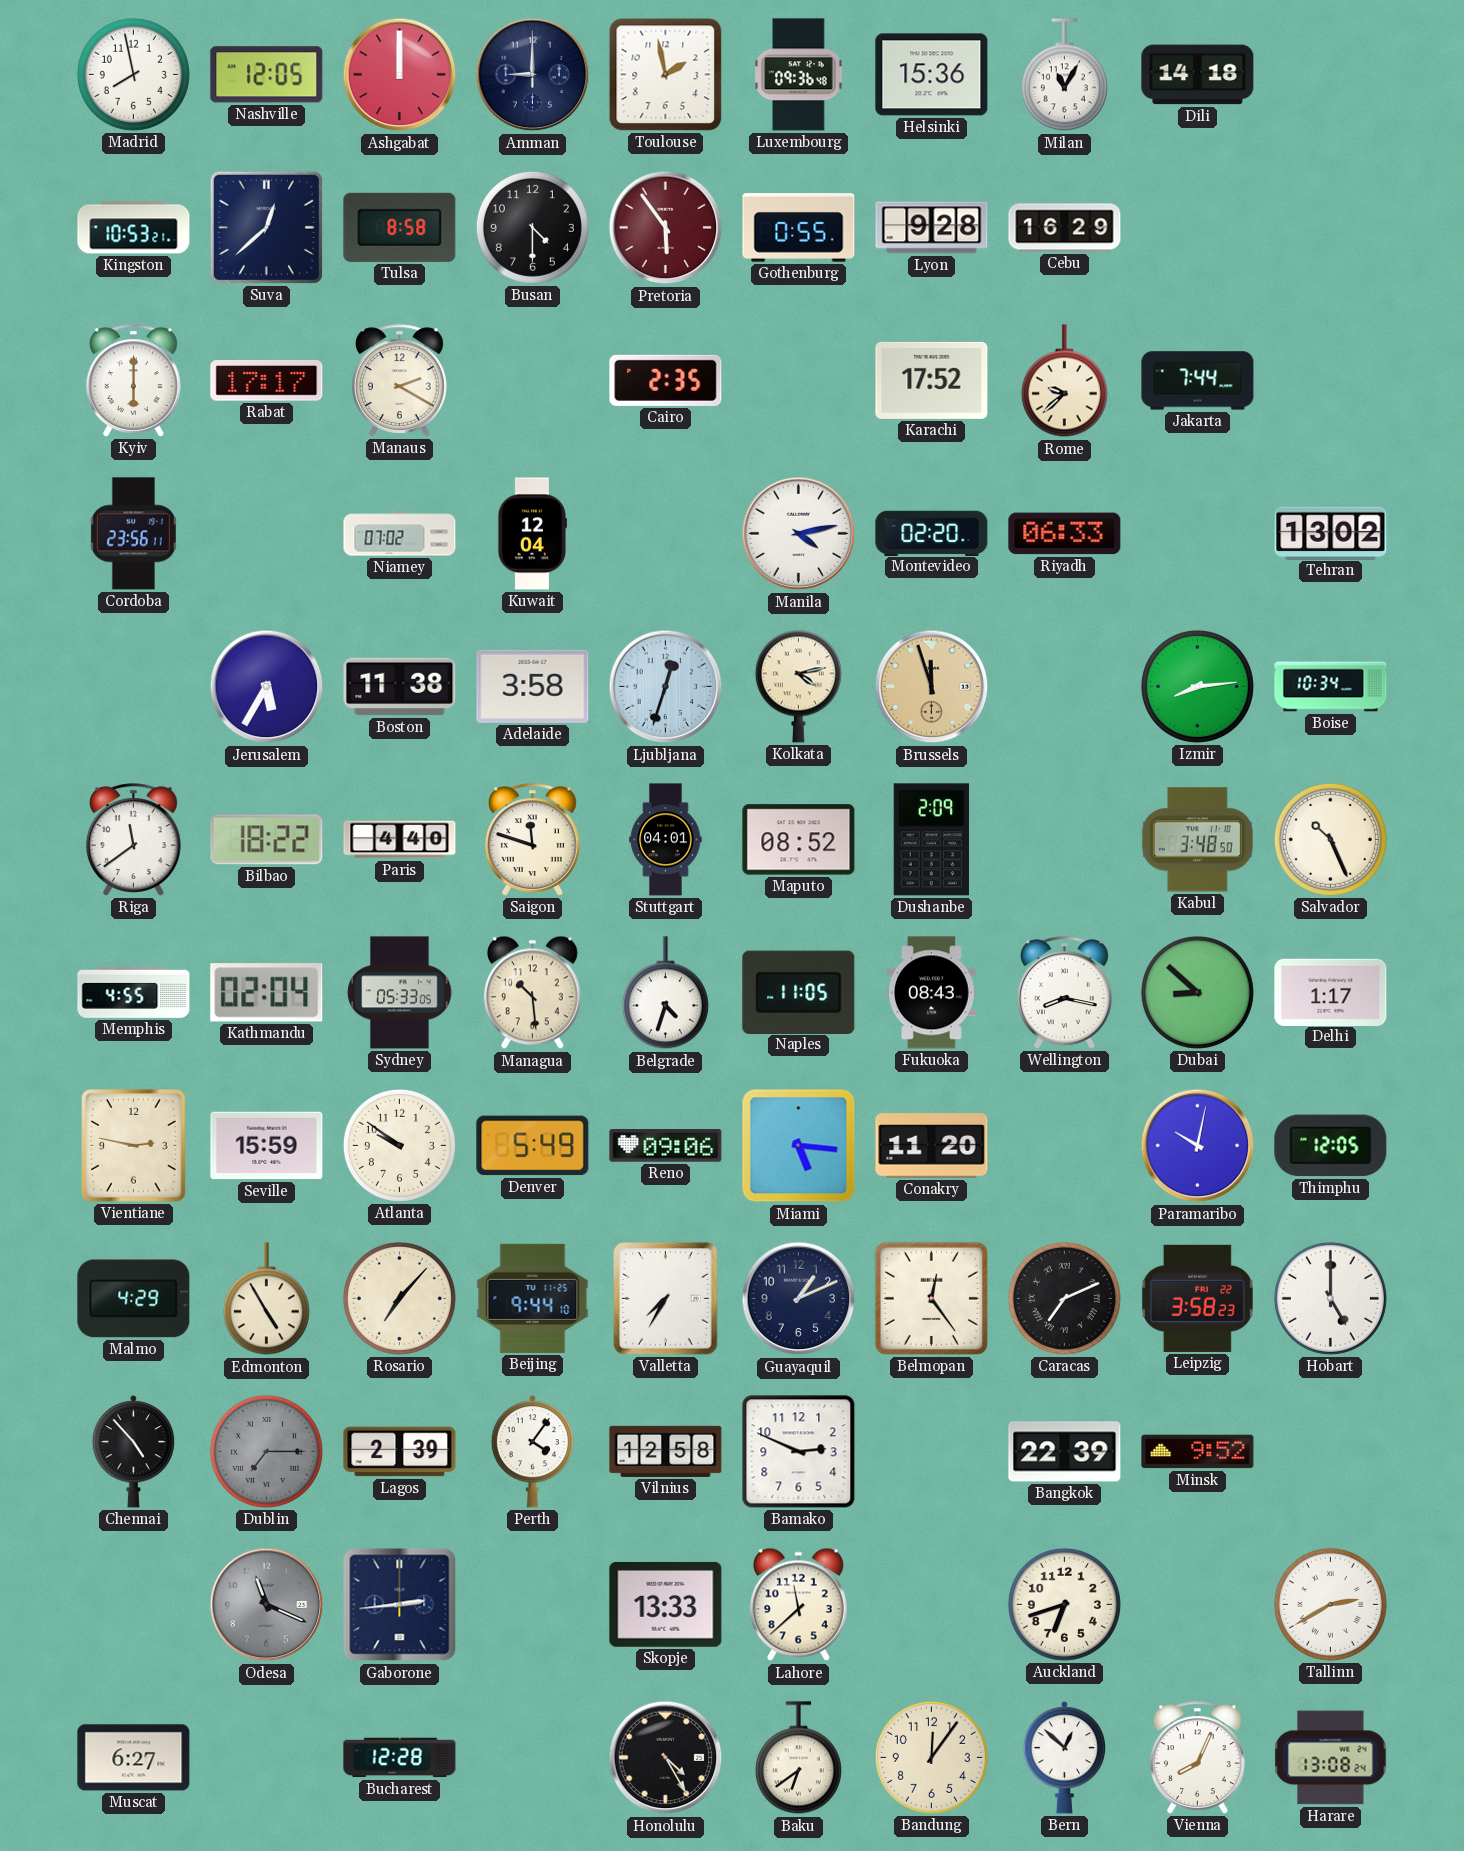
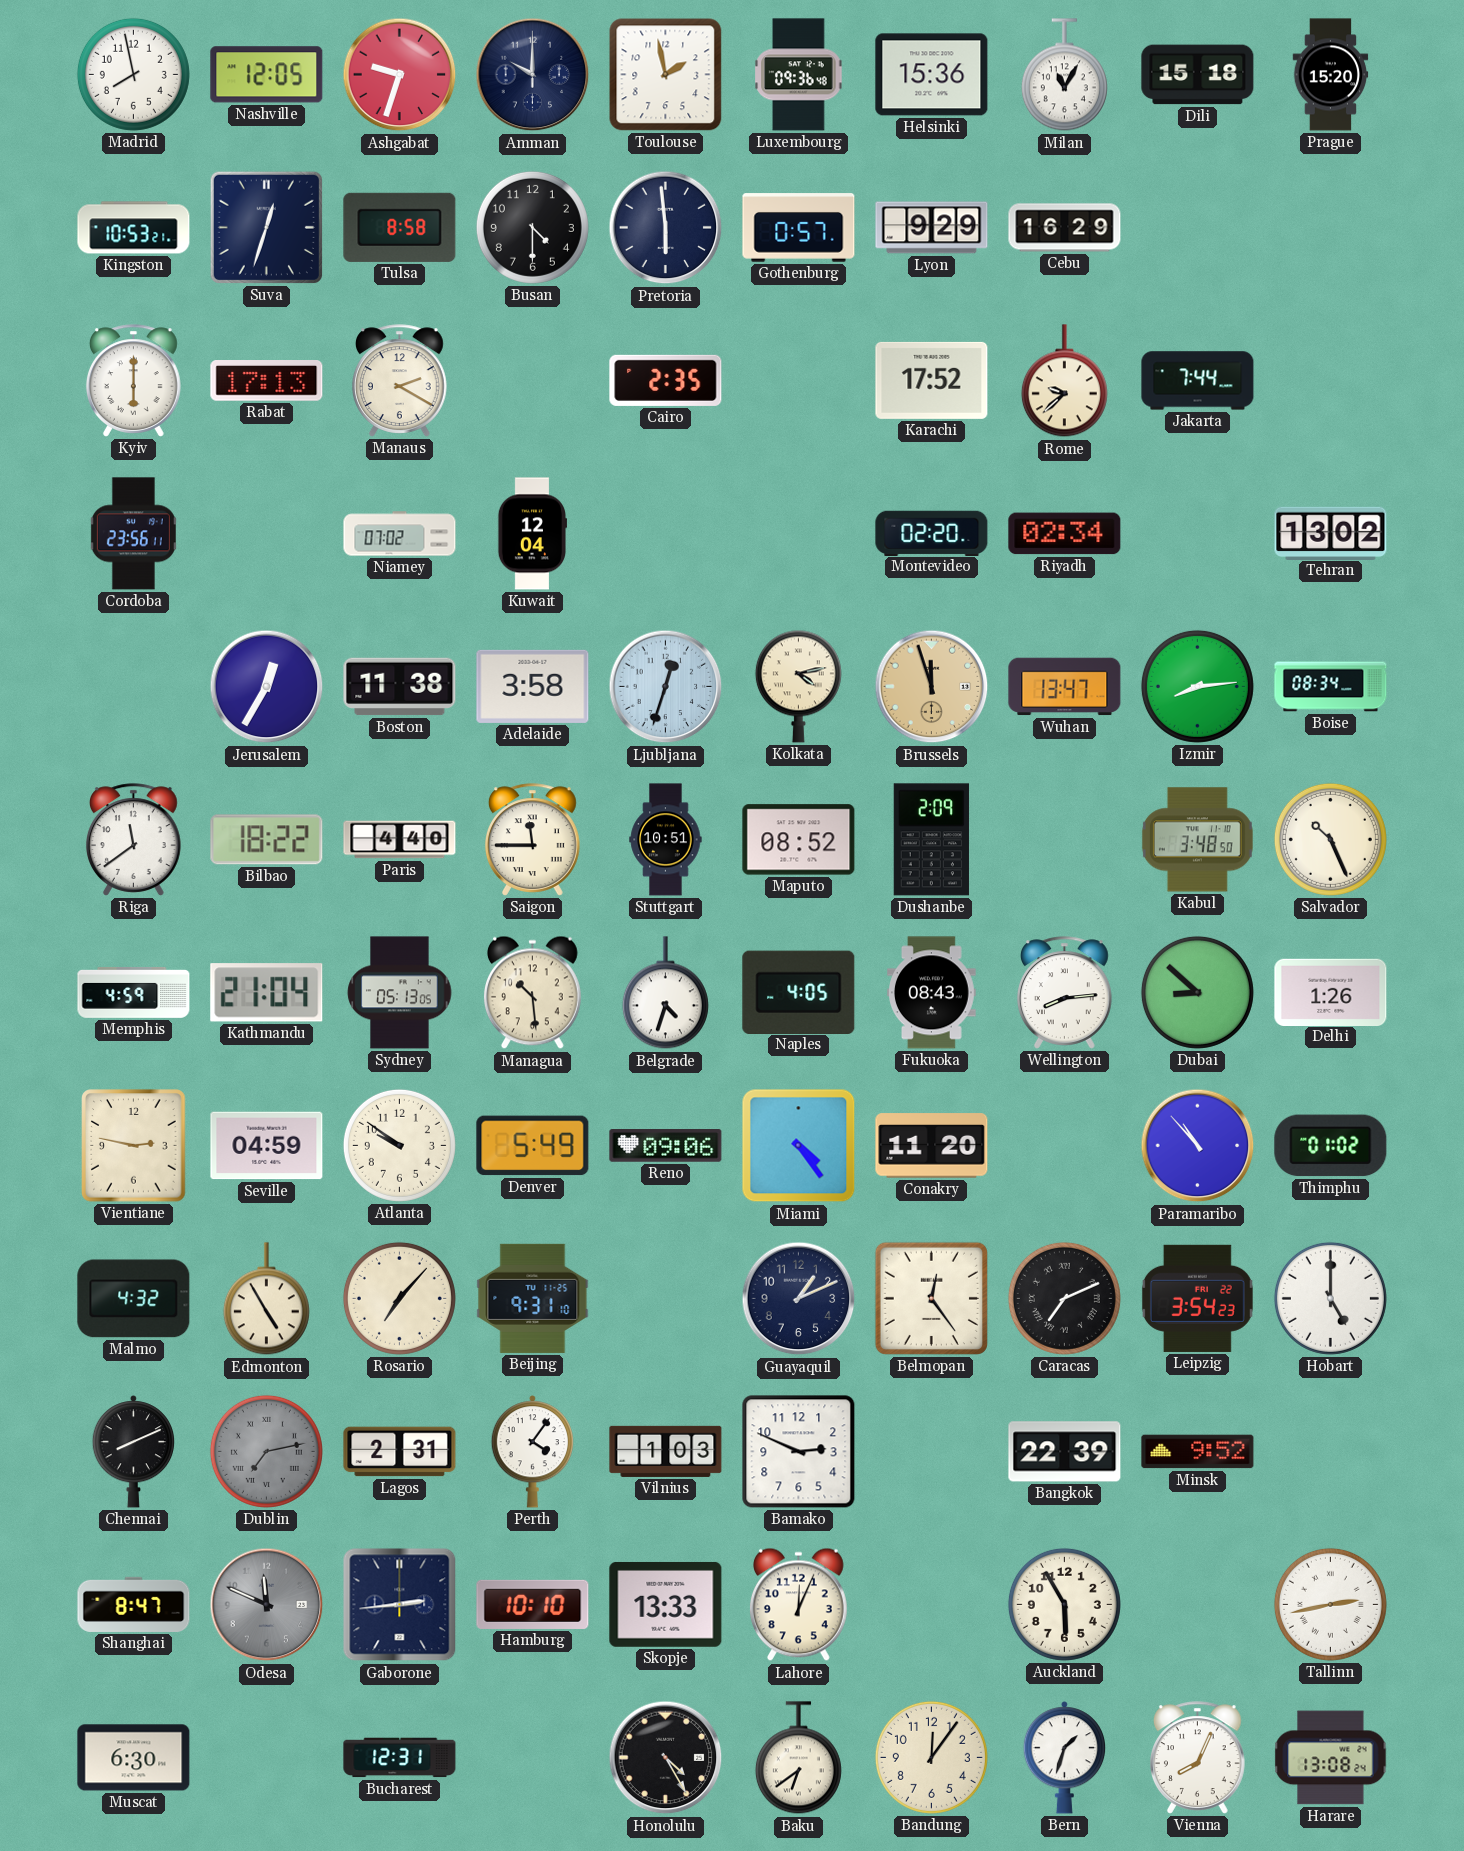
Ashgabat: 12:00 -> 9:33 (400, 75)
Amman: 9:00 -> 10:00 (533, 75)
Dili: 14:18 -> 15:18 (1198, 75)
Prague: none -> 15:20 (1331, 75)
Suva: 12:38 -> 12:33 (266, 227)
Pretoria: 5:54 -> 5:59 (666, 228)
Pretoria dial: burgundy -> navy (666, 228)
Gothenburg: 0:55 -> 0:57 (799, 228)
Lyon: 9:28 -> 9:29 (932, 228)
Rabat: 17:17 -> 17:13 (267, 381)
Manila: 4:13 -> none (799, 534)
Riyadh: 06:33 -> 02:34 (1065, 534)
Jerusalem: 5:35 -> 12:35 (267, 687)
Wuhan: none -> 13:47 (1065, 687)
Boise: 10:34 -> 08:34 (1331, 687)
Saigon: 11:48 -> 11:45 (532, 840)
Stuttgart: 04:01 -> 10:51 (666, 840)
Memphis: 4:55 -> 4:59 (134, 992)
Kathmandu: 02:04 -> 21:04 (267, 993)
Sydney: 05:33 -> 05:13 (400, 993)
Naples: 11:05 -> 4:05 (799, 992)
Wellington: 8:17 -> 8:14 (1064, 993)
Delhi: 1:17 -> 1:26 (1331, 992)
Seville: 15:59 -> 04:59 (267, 1146)
Miami: 5:16 -> 4:24 (799, 1146)
Paramaribo: 10:02 -> 10:53 (1198, 1146)
Thimphu: 12:05 -> 01:02 (1331, 1146)
Malmo: 4:29 -> 4:32 (134, 1299)
Beijing: 9:44 -> 9:31 (533, 1298)
Valletta: 7:35 -> none (666, 1299)
Leipzig: 3:58 -> 3:54 (1197, 1298)
Chennai: 4:53 -> 8:11 (133, 1452)
Dublin: 7:15 -> 7:13 (266, 1451)
Lagos: 2:39 -> 2:31 (400, 1452)
Vilnius: 12:58 -> 1:03 (666, 1451)
Shanghai: none -> 8:47 (134, 1604)
Odesa: 11:19 -> 11:49 (267, 1605)
Hamburg: none -> 10:10 (533, 1604)
Lahore: 11:38 -> 12:04 (798, 1605)
Auckland: 6:42 -> 5:55 (1064, 1604)
Tallinn: 2:40 -> 2:43 (1330, 1604)
Muscat: 6:27 -> 6:30 (134, 1758)
Bucharest: 12:28 -> 12:31 (400, 1758)
Bern: 12:52 -> 1:33 (1064, 1758)
